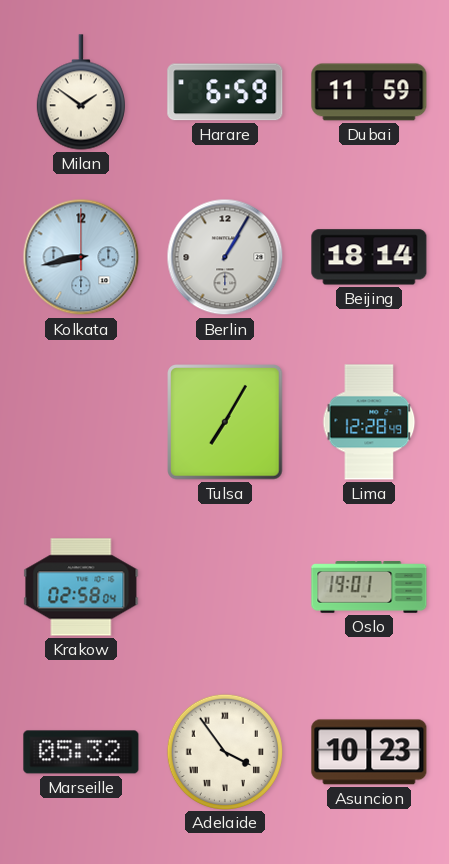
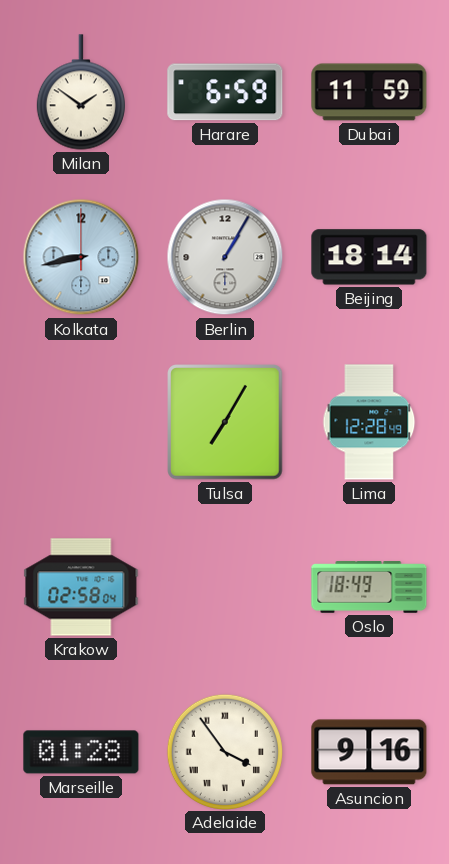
Oslo: 19:01 -> 18:49 (369, 587)
Marseille: 05:32 -> 01:28 (81, 752)
Asuncion: 10:23 -> 9:16 (369, 752)
